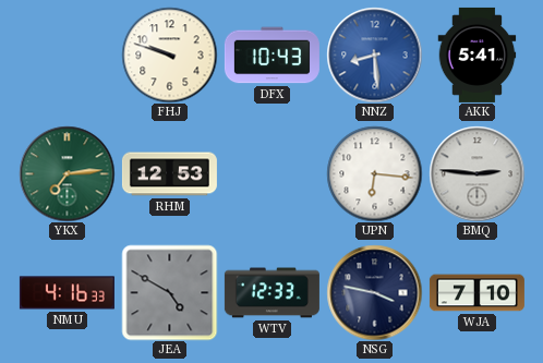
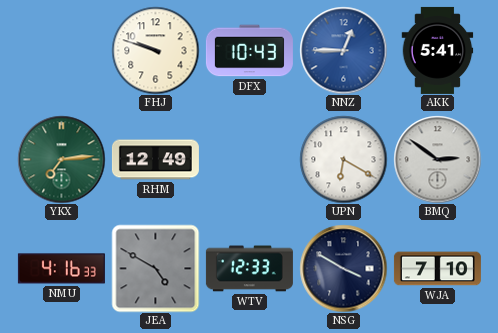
NNZ: 8:29 -> 12:45 (343, 50)
RHM: 12:53 -> 12:49 (155, 160)
UPN: 6:16 -> 6:20 (343, 159)
BMQ: 2:46 -> 2:51 (437, 159)
NSG: 3:47 -> 3:50 (343, 268)
